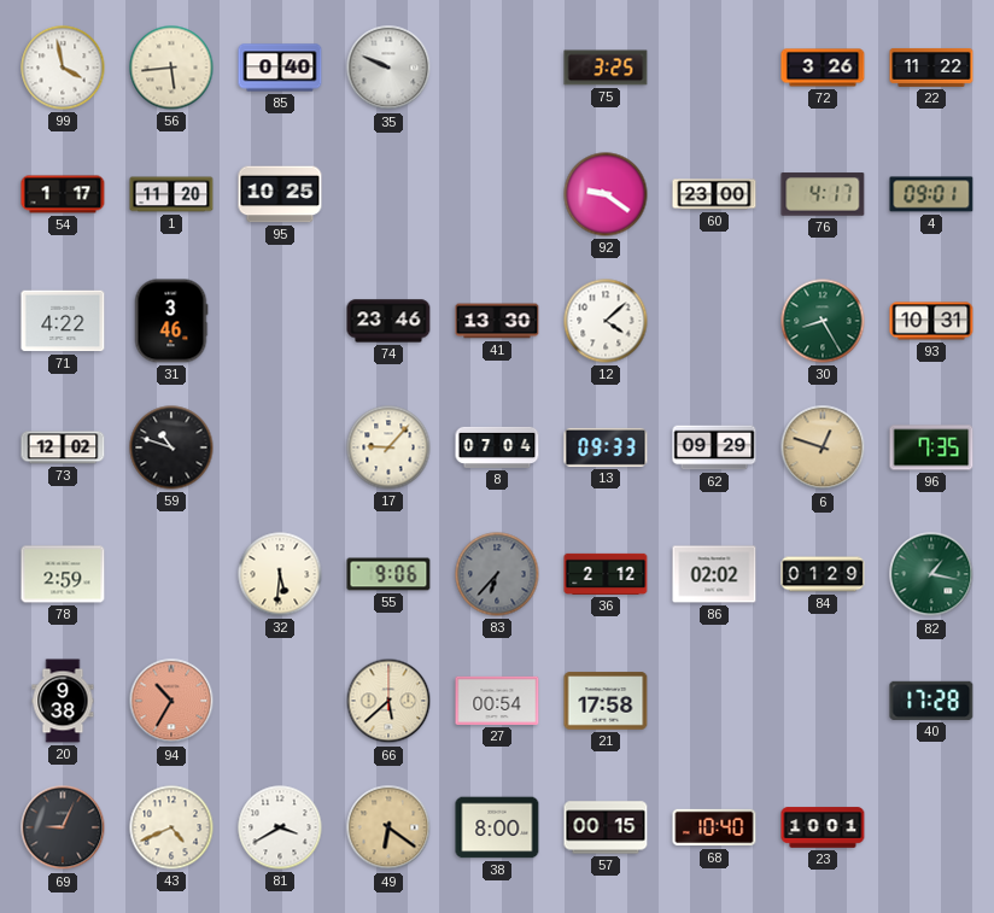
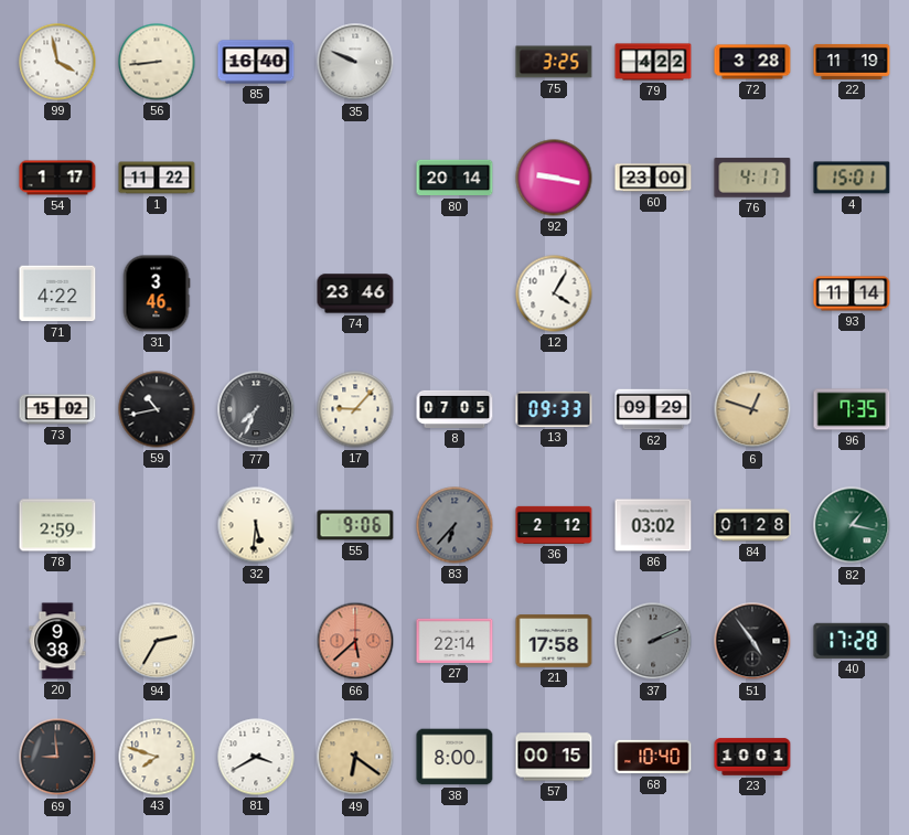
56: 5:44 -> 8:44 (157, 62)
85: 0:40 -> 16:40 (256, 62)
79: none -> 4:22 (653, 62)
72: 3:26 -> 3:28 (752, 62)
22: 11:22 -> 11:19 (852, 62)
1: 11:20 -> 11:22 (157, 178)
95: 10:25 -> none (280, 194)
80: none -> 20:14 (454, 178)
92: 9:21 -> 9:17 (554, 178)
4: 09:01 -> 15:01 (852, 178)
41: 13:30 -> none (497, 321)
12: 4:08 -> 4:05 (554, 293)
30: 8:25 -> none (823, 321)
93: 10:31 -> 11:14 (852, 293)
73: 12:02 -> 15:02 (57, 409)
59: 10:48 -> 10:43 (157, 409)
77: none -> 7:34 (256, 409)
8: 07:04 -> 07:05 (454, 409)
86: 02:02 -> 03:02 (653, 525)
84: 01:29 -> 01:28 (752, 525)
94: 10:35 -> 2:35 (157, 641)
94 dial: salmon -> cream (157, 641)
66 dial: cream -> salmon (355, 641)
27: 00:54 -> 22:14 (454, 641)
37: none -> 2:11 (653, 641)
51: none -> 4:54 (752, 641)
69: 9:04 -> 8:59 (57, 757)
43: 4:41 -> 7:48 (157, 757)
